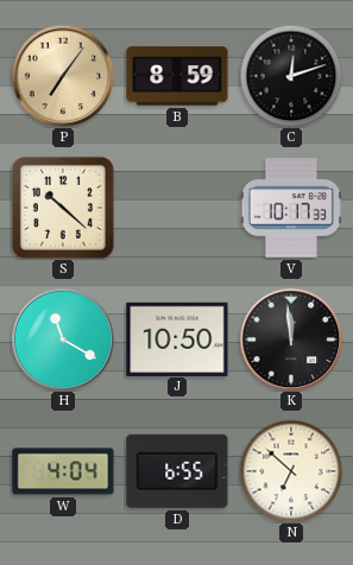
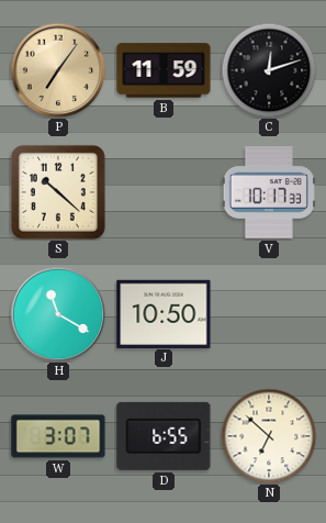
B: 8:59 -> 11:59 (164, 70)
K: 11:59 -> none (291, 339)
W: 4:04 -> 3:07 (58, 436)
